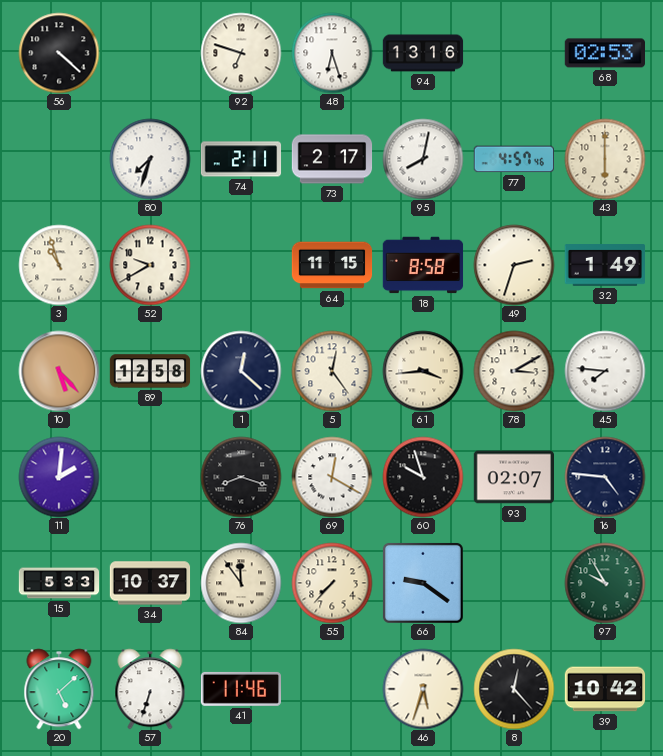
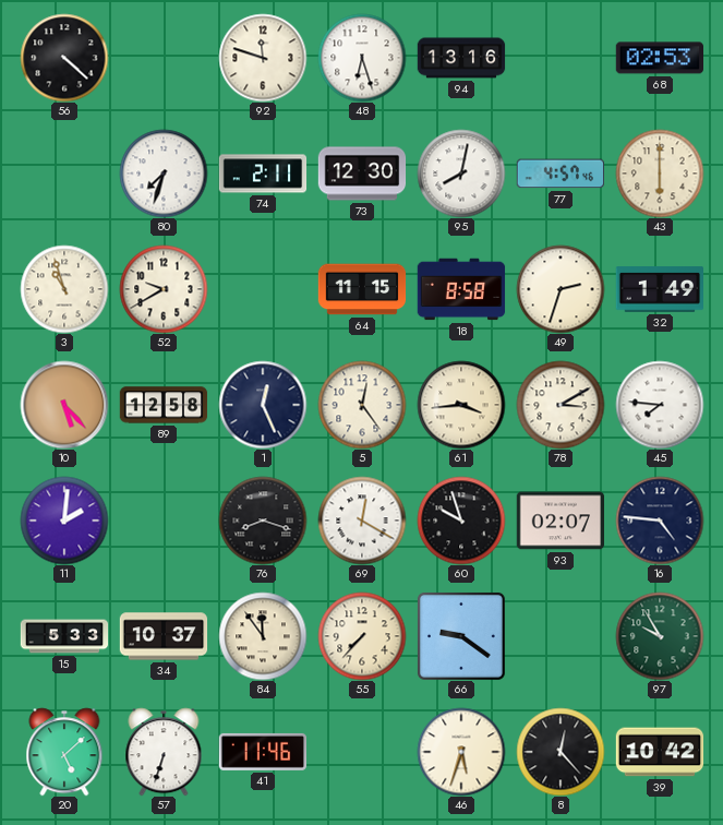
92: 6:48 -> 11:48 (263, 58)
73: 2:17 -> 12:30 (362, 174)
1: 12:22 -> 12:26 (263, 405)
